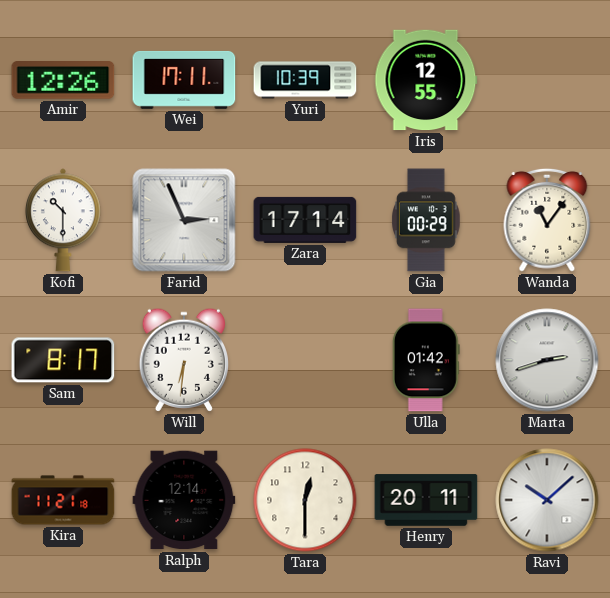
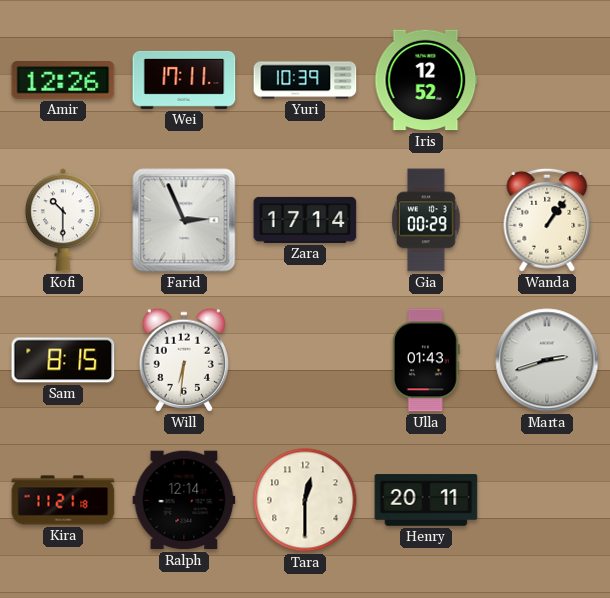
Iris: 12:55 -> 12:52 (426, 80)
Wanda: 11:06 -> 1:06 (547, 220)
Sam: 8:17 -> 8:15 (63, 360)
Ulla: 01:42 -> 01:43 (426, 360)
Ravi: 10:08 -> none (547, 500)
